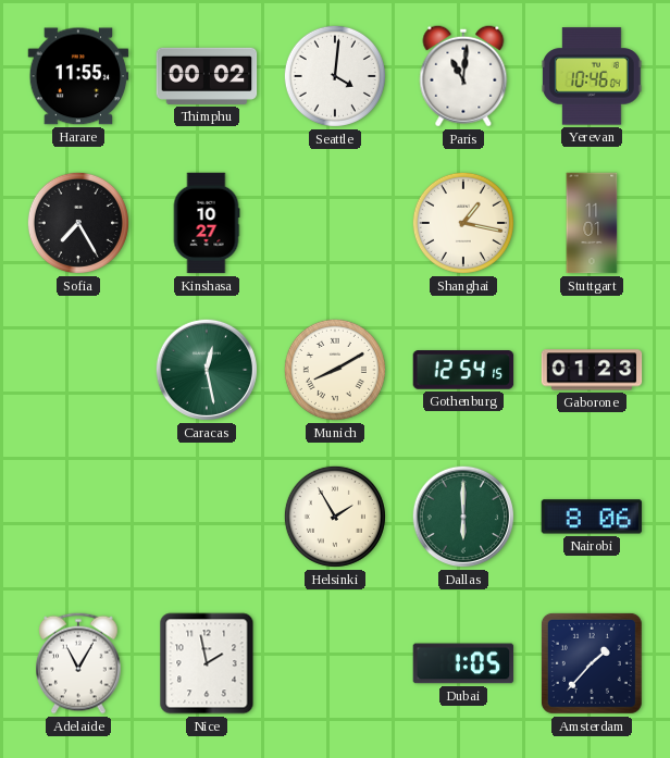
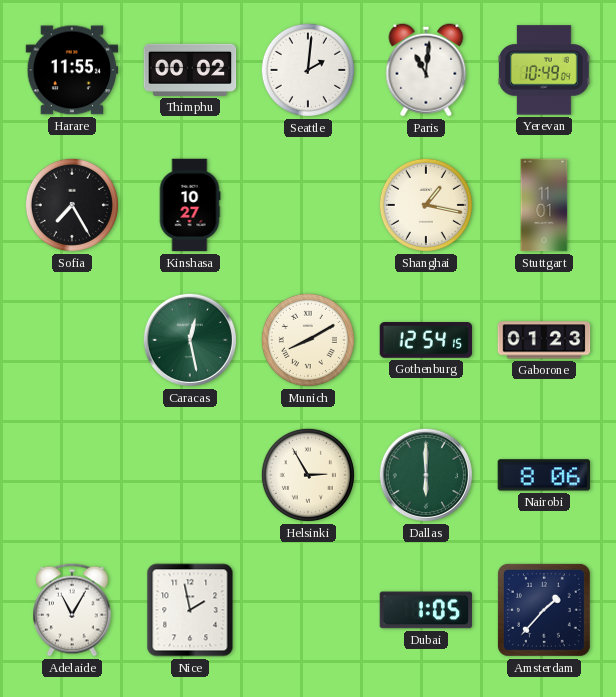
Seattle: 4:01 -> 2:01 (308, 70)
Yerevan: 10:46 -> 10:49 (545, 70)
Helsinki: 1:55 -> 2:55 (308, 475)
